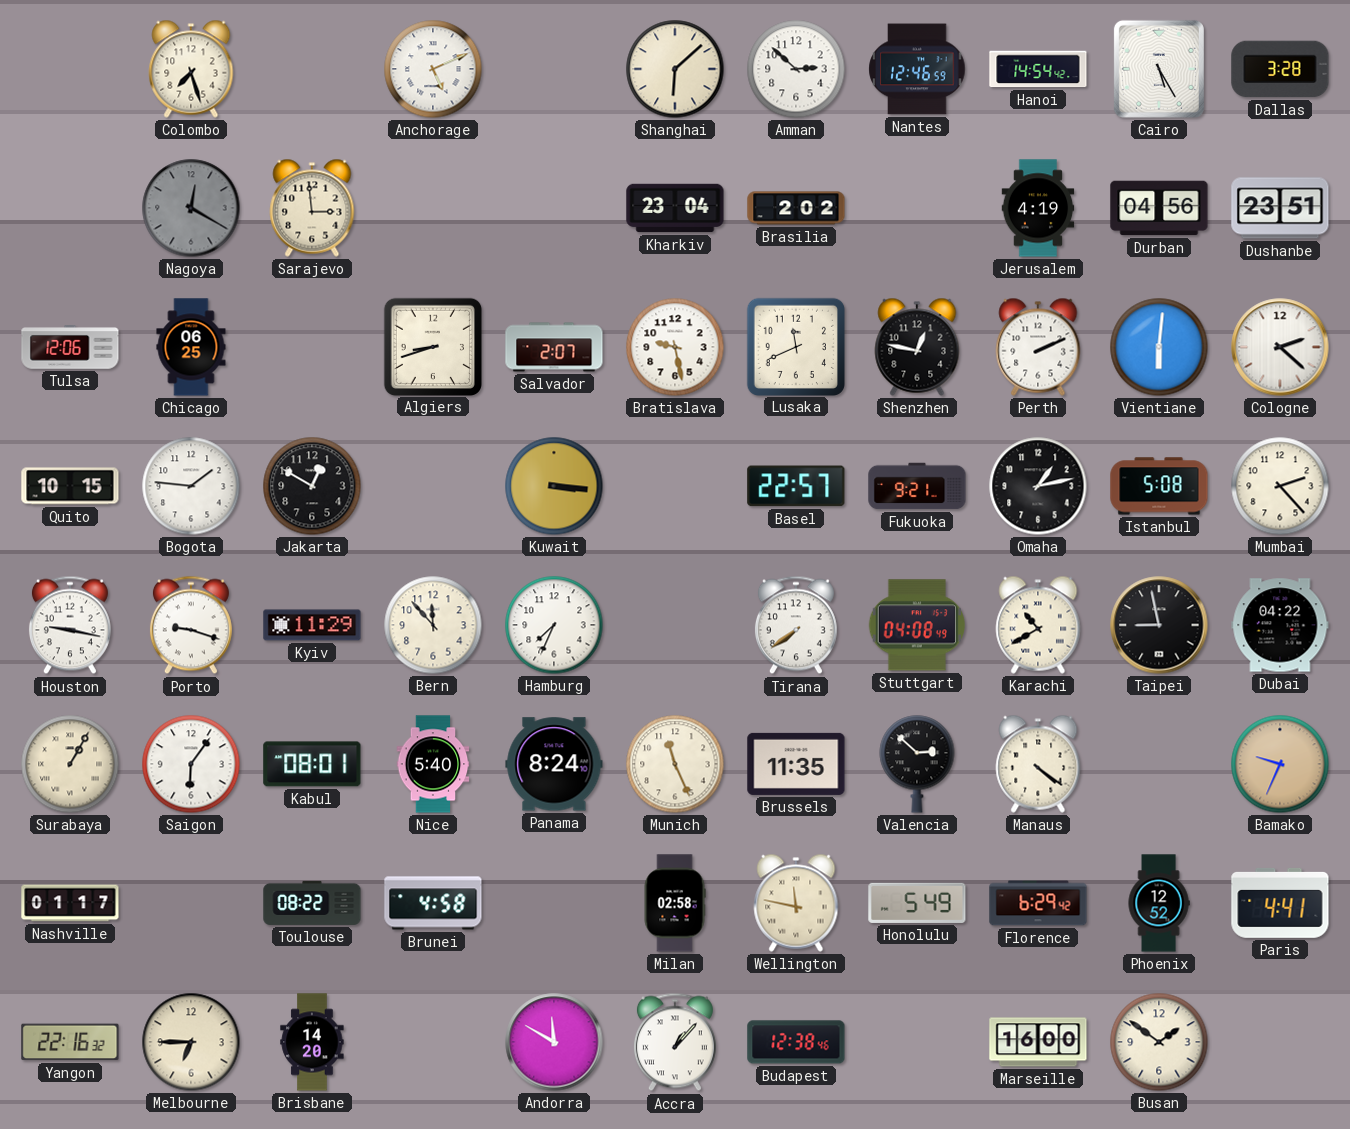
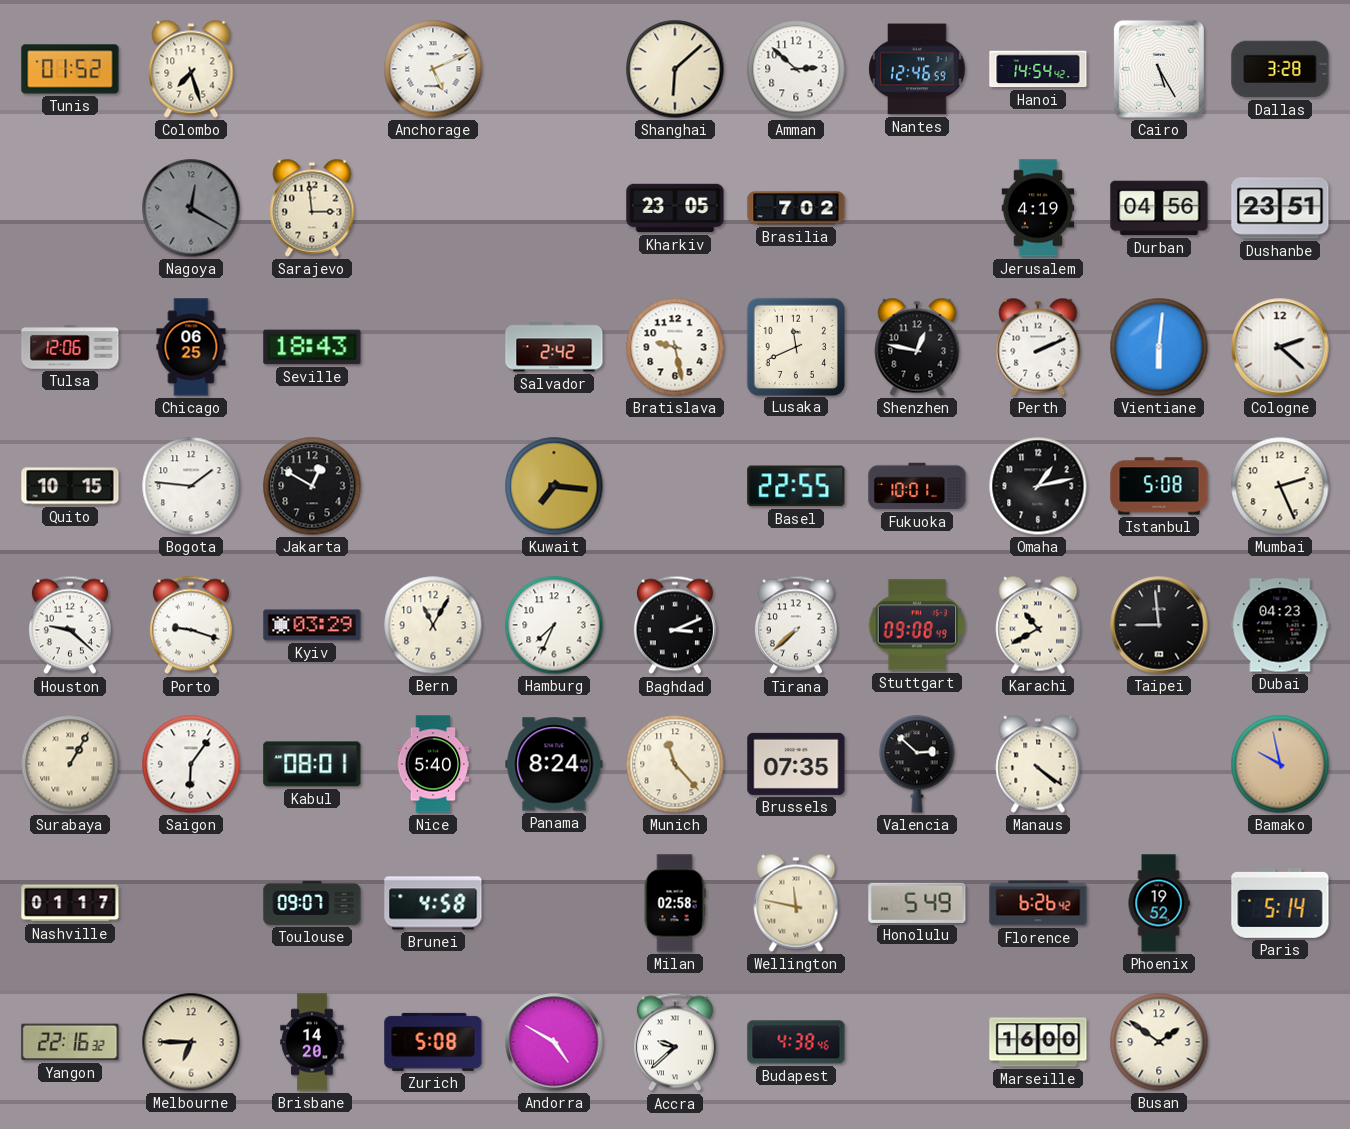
Tunis: none -> 01:52 (70, 69)
Kharkiv: 23:04 -> 23:05 (675, 208)
Brasilia: 2:02 -> 7:02 (796, 208)
Seville: none -> 18:43 (312, 347)
Algiers: 8:42 -> none (432, 346)
Salvador: 2:07 -> 2:42 (554, 347)
Kuwait: 3:16 -> 7:16 (554, 486)
Basel: 22:57 -> 22:55 (796, 486)
Fukuoka: 9:21 -> 10:01 (917, 486)
Mumbai: 2:23 -> 2:26 (1280, 486)
Houston: 9:17 -> 9:22 (70, 625)
Kyiv: 11:29 -> 03:29 (312, 625)
Bern: 11:53 -> 11:05 (433, 625)
Baghdad: none -> 3:11 (675, 625)
Tirana: 7:39 -> 7:38 (796, 625)
Stuttgart: 04:08 -> 09:08 (917, 625)
Taipei: 8:58 -> 8:59 (1159, 625)
Dubai: 04:22 -> 04:23 (1280, 625)
Munich: 11:26 -> 11:23 (675, 764)
Brussels: 11:35 -> 07:35 (796, 764)
Bamako: 9:34 -> 9:58 (1280, 764)
Toulouse: 08:22 -> 09:07 (312, 903)
Florence: 6:29 -> 6:26 (1038, 903)
Phoenix: 12:52 -> 19:52 (1159, 903)
Paris: 4:41 -> 5:14 (1280, 903)
Zurich: none -> 5:08 (433, 1042)
Andorra: 11:50 -> 4:50 (554, 1042)
Accra: 1:07 -> 9:38 (675, 1042)
Budapest: 12:38 -> 4:38 (796, 1042)
